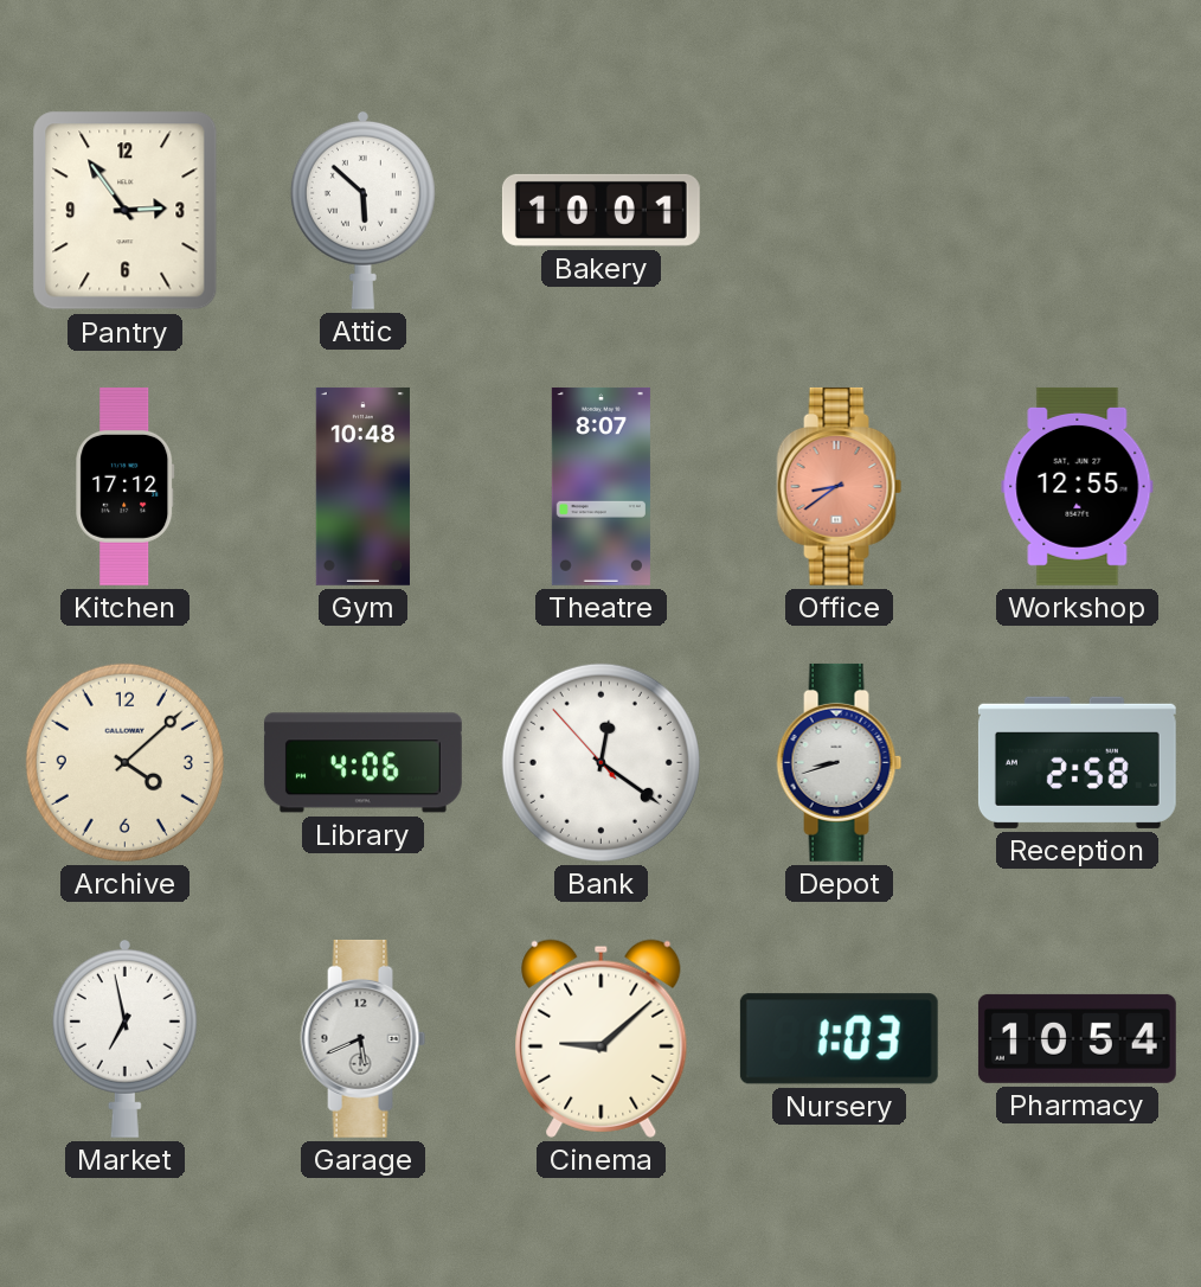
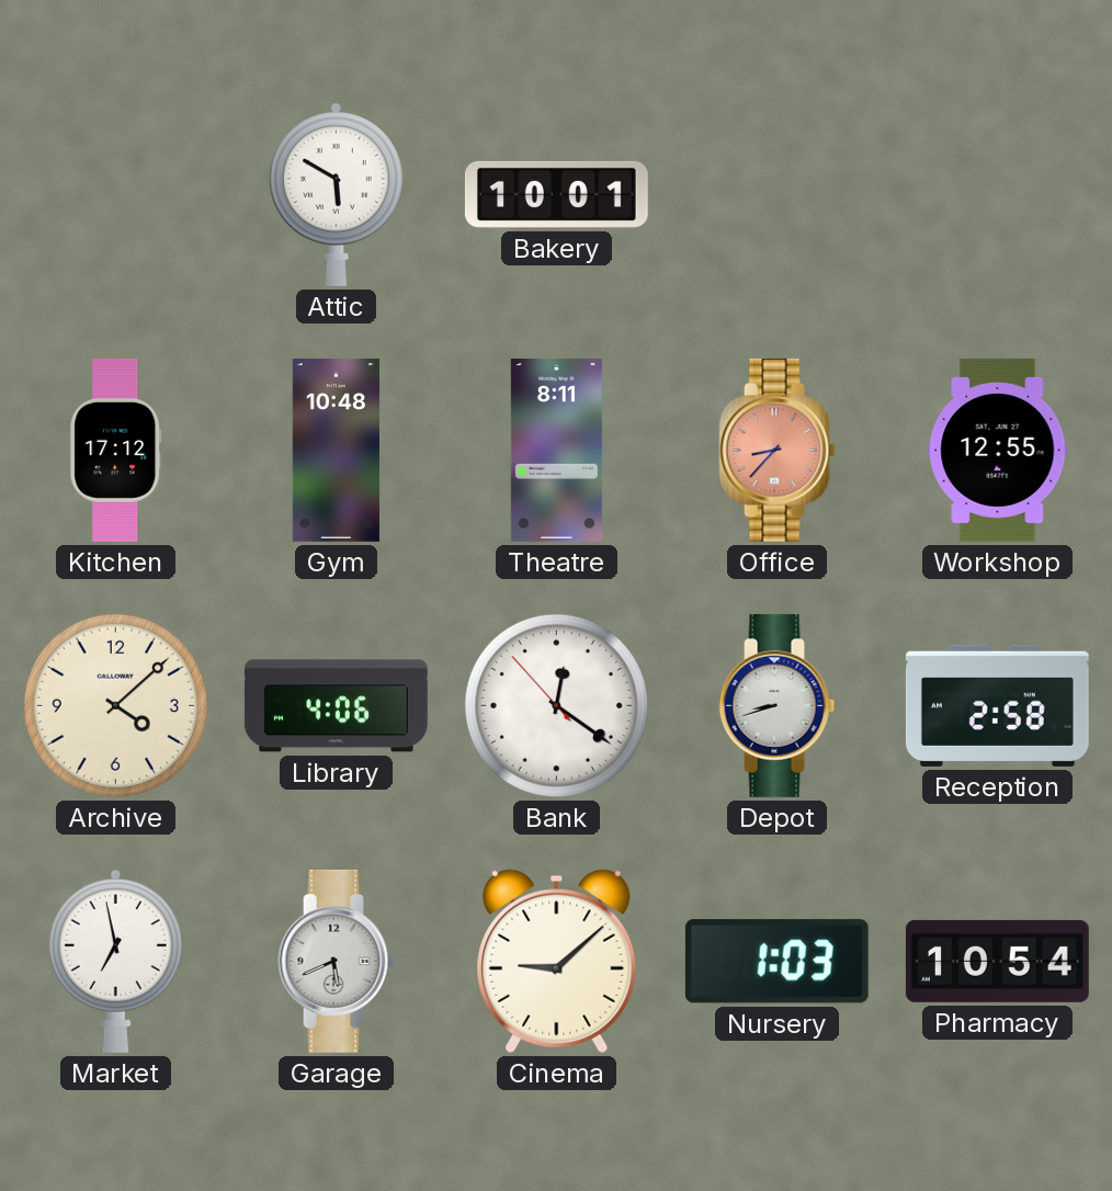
Pantry: 2:54 -> none (126, 211)
Attic: 5:52 -> 5:50 (336, 194)
Theatre: 8:07 -> 8:11 (556, 450)
Office: 8:39 -> 8:37 (778, 450)
